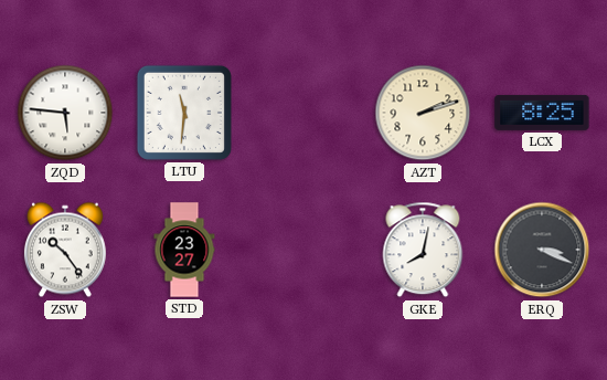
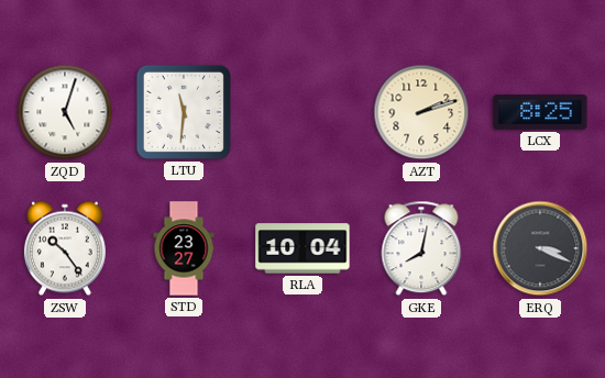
ZQD: 5:46 -> 5:03 (65, 112)
RLA: none -> 10:04 (302, 248)
